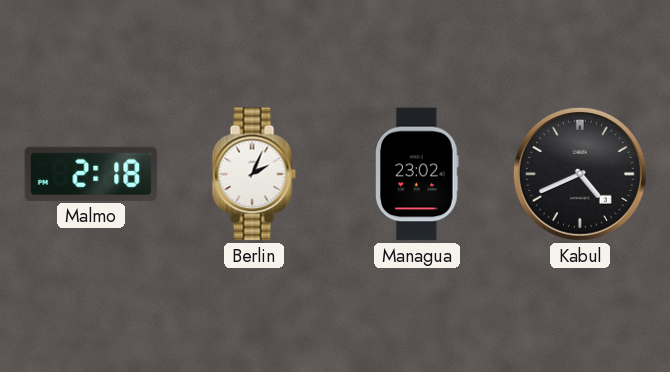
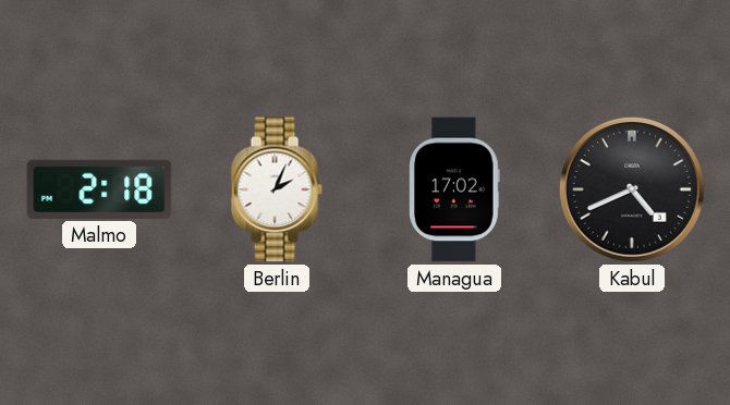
Managua: 23:02 -> 17:02 (455, 189)
